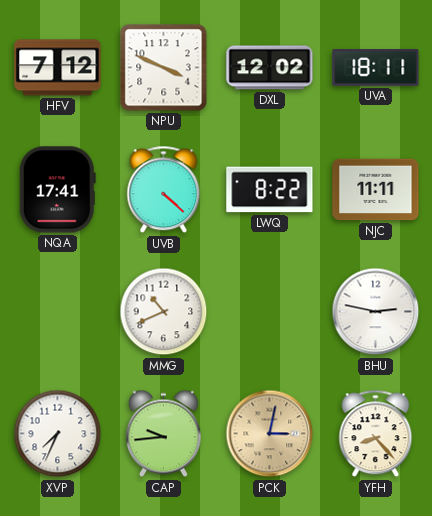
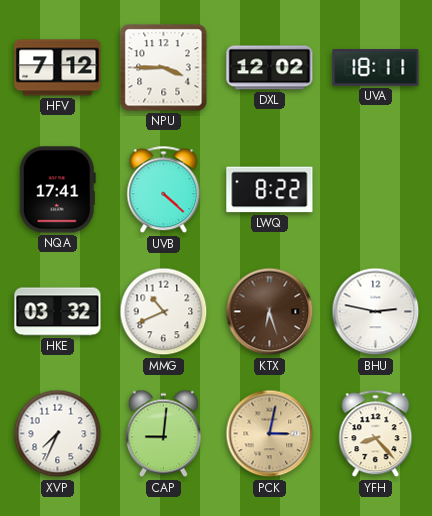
NPU: 3:49 -> 3:45 (164, 68)
NJC: 11:11 -> none (376, 190)
HKE: none -> 03:32 (58, 312)
KTX: none -> 6:27 (270, 312)
CAP: 9:44 -> 9:01 (163, 434)
